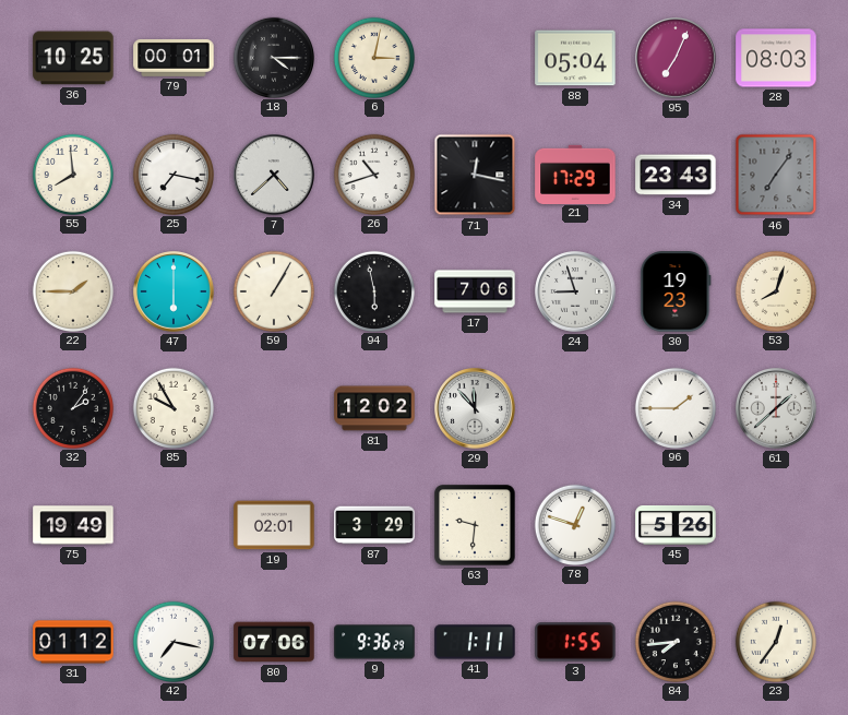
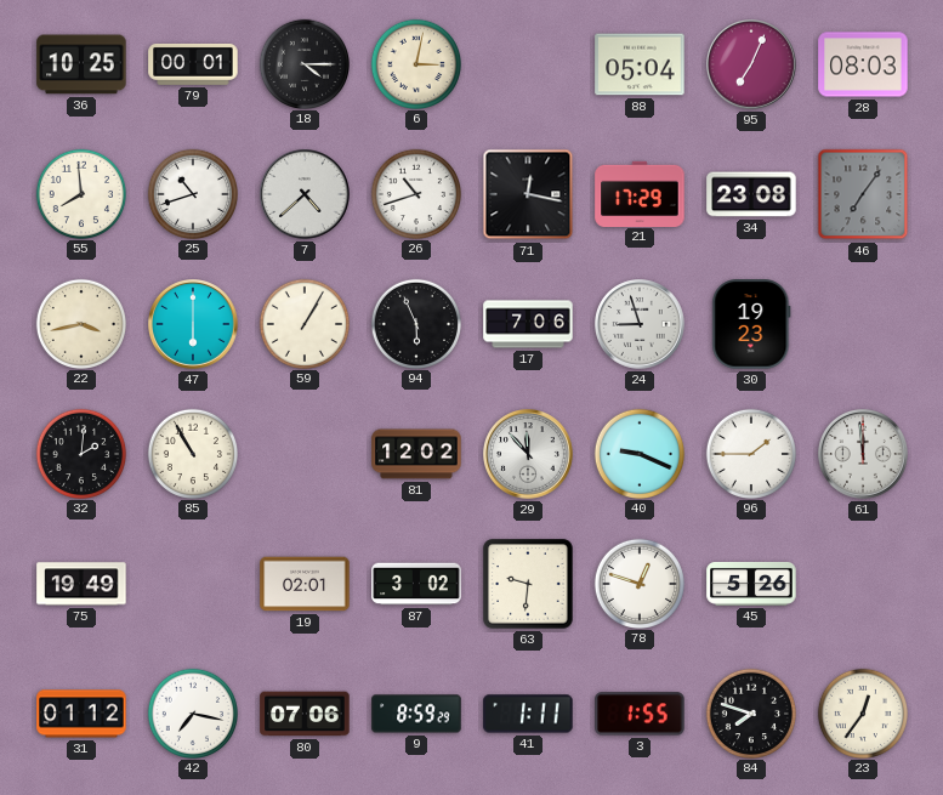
25: 7:17 -> 10:42 (192, 193)
34: 23:43 -> 23:08 (751, 194)
22: 1:45 -> 3:43 (80, 323)
94: 5:58 -> 5:56 (415, 323)
53: 8:03 -> none (775, 290)
32: 2:06 -> 2:01 (80, 453)
85: 9:55 -> 10:55 (192, 453)
40: none -> 9:19 (638, 453)
61: 1:38 -> 11:59 (864, 455)
87: 3:29 -> 3:02 (416, 584)
9: 9:36 -> 8:59 (416, 714)
84: 7:44 -> 7:48 (750, 712)
